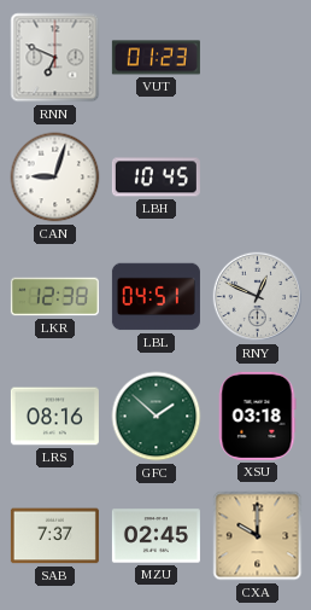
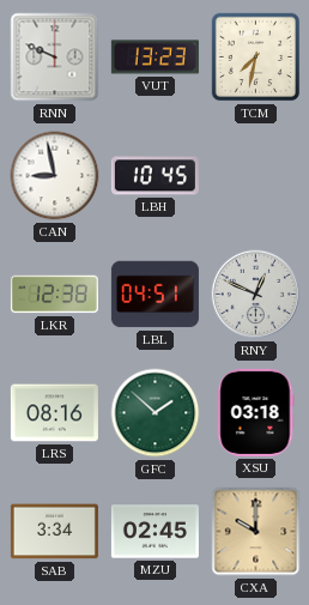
RNN: 6:49 -> 9:49 (55, 58)
VUT: 01:23 -> 13:23 (154, 58)
TCM: none -> 7:32 (256, 58)
CAN: 9:03 -> 8:58 (55, 176)
SAB: 7:37 -> 3:34 (54, 532)
